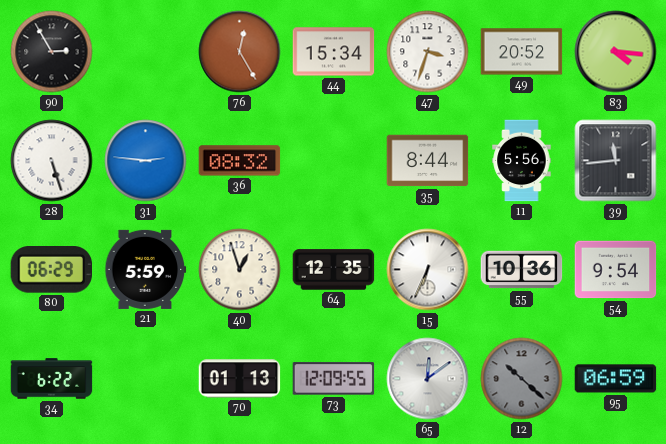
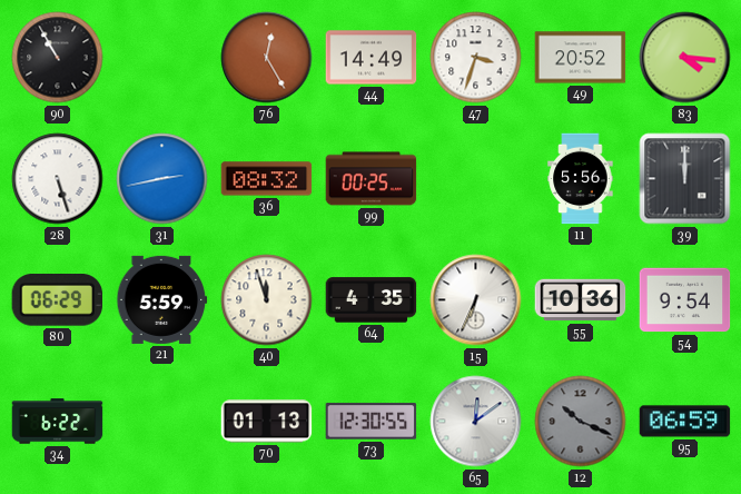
90: 2:55 -> 10:55 (58, 58)
44: 15:34 -> 14:49 (372, 58)
31: 2:46 -> 2:43 (162, 179)
99: none -> 00:25 (372, 179)
35: 8:44 -> none (428, 161)
39: 11:44 -> 12:00 (685, 179)
40: 12:57 -> 11:57 (267, 300)
64: 12:35 -> 4:35 (372, 300)
73: 12:09 -> 12:30 (372, 422)
12: 10:22 -> 10:19 (581, 422)
